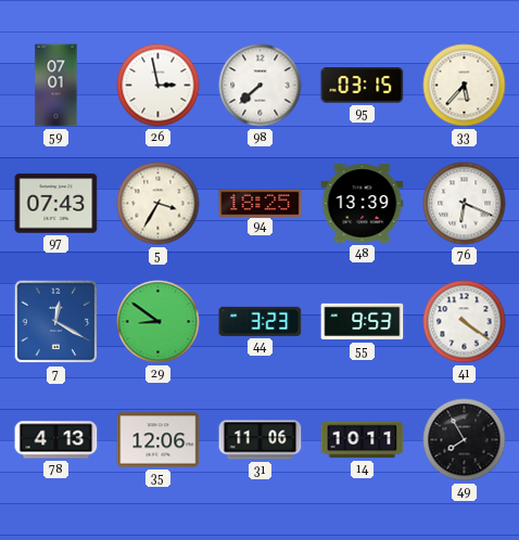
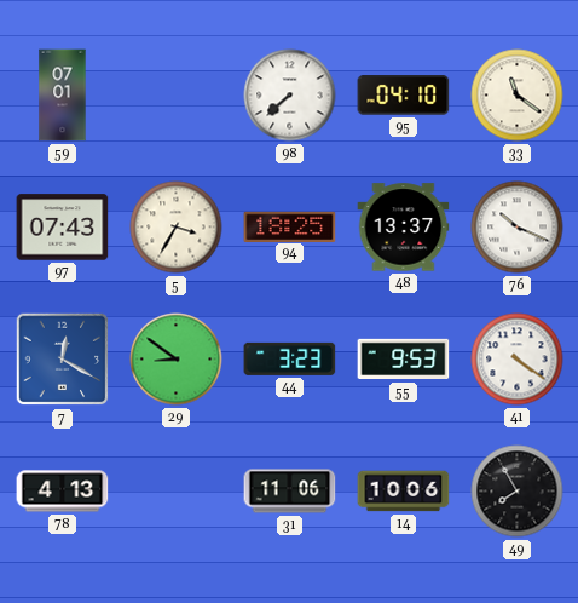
26: 2:58 -> none (159, 86)
95: 03:15 -> 04:10 (404, 96)
33: 5:37 -> 11:21 (518, 96)
48: 13:39 -> 13:37 (404, 228)
76: 6:19 -> 10:19 (518, 228)
35: 12:06 -> none (159, 440)
14: 10:11 -> 10:06 (404, 492)
